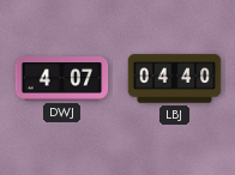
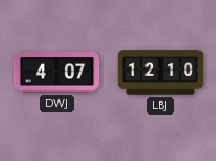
LBJ: 04:40 -> 12:10 (161, 73)
